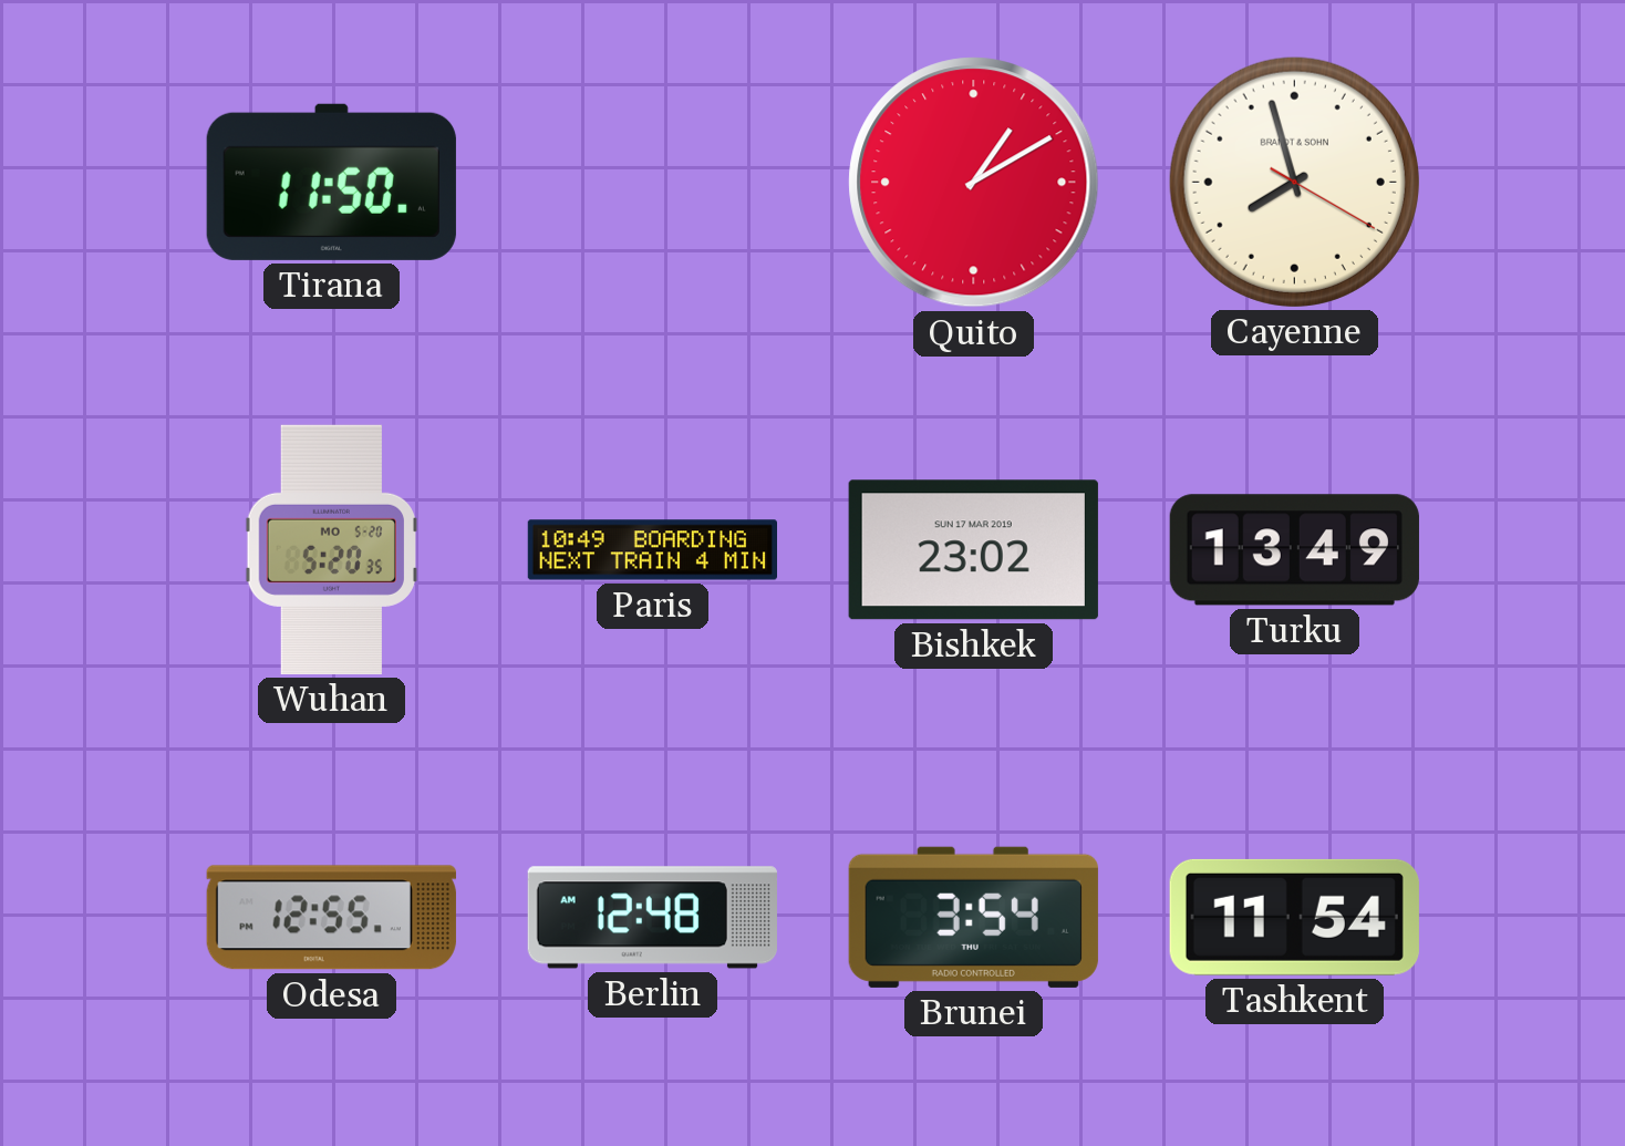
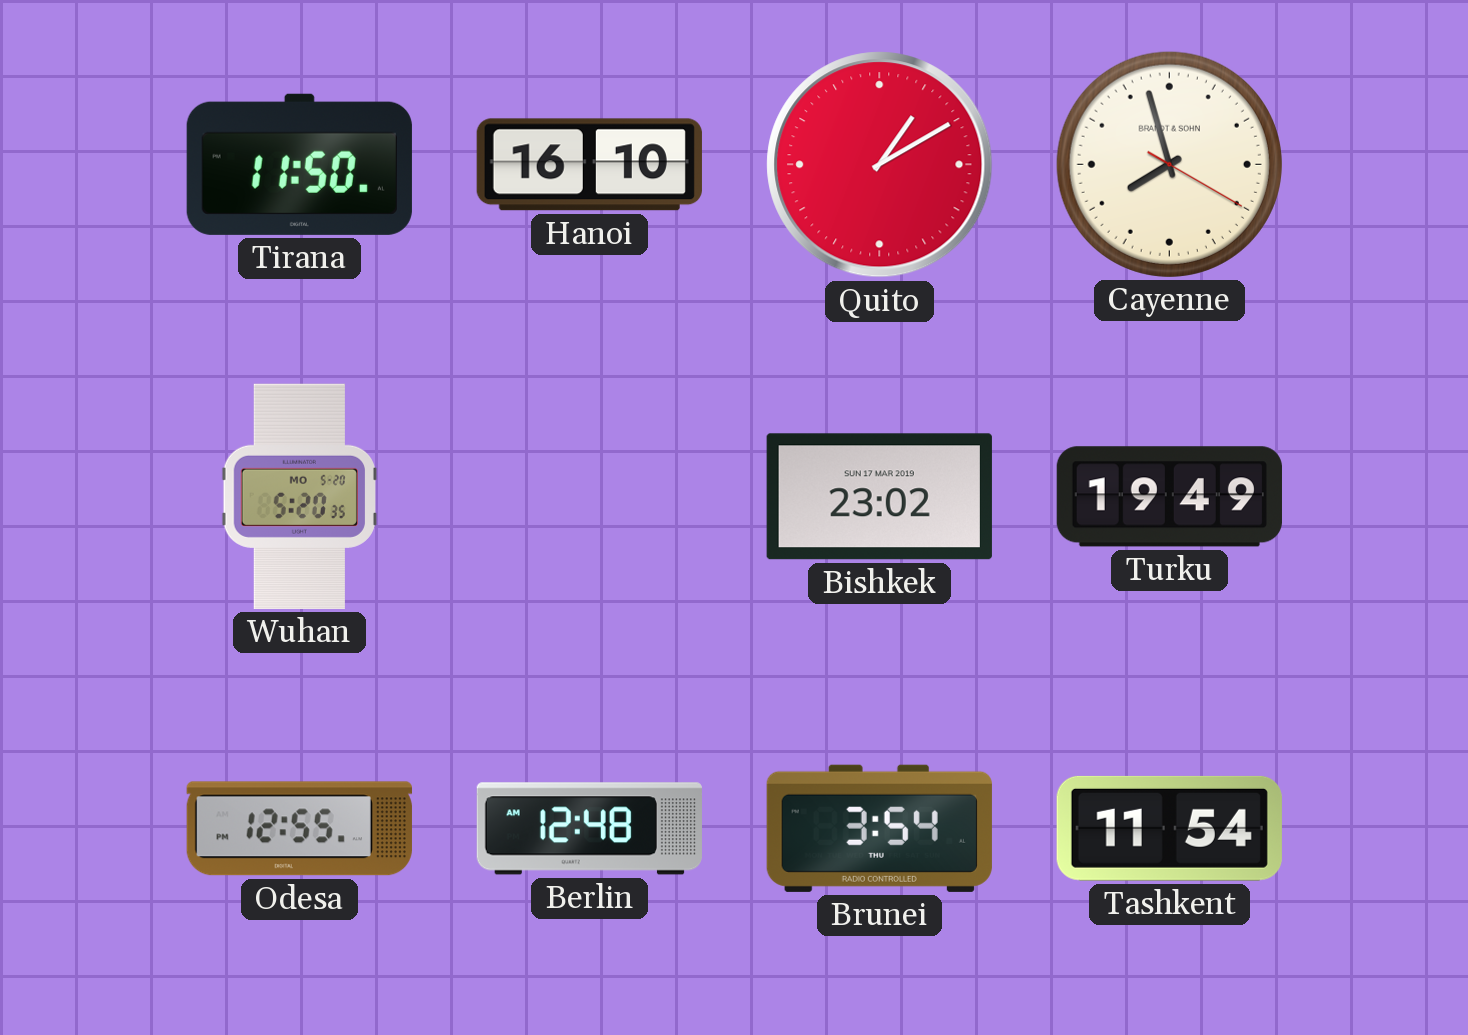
Hanoi: none -> 16:10 (589, 165)
Paris: 10:49 -> none (652, 550)
Turku: 13:49 -> 19:49 (1169, 497)
